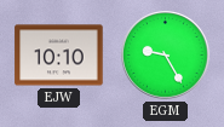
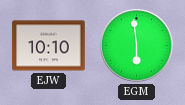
EGM: 9:25 -> 5:59 (137, 46)
